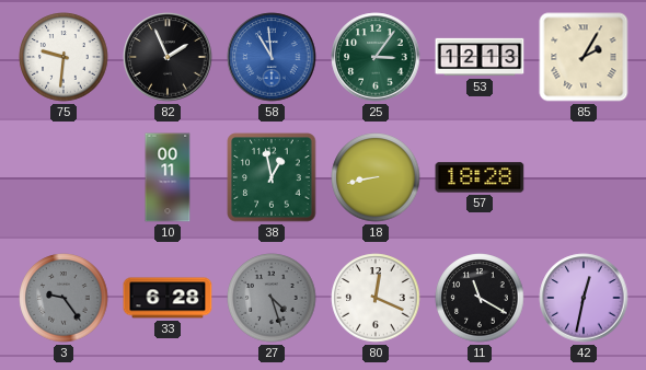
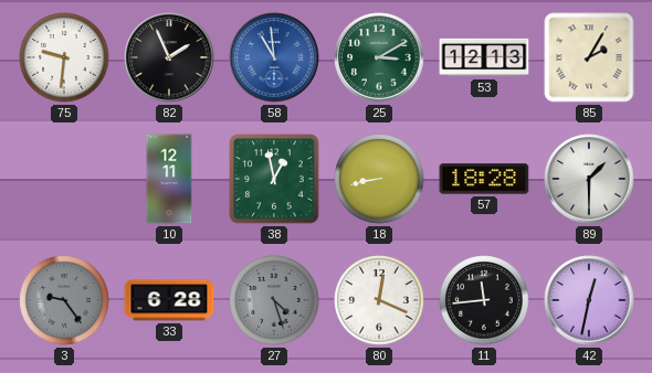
25: 3:06 -> 3:10 (379, 57)
10: 00:11 -> 12:11 (169, 179)
89: none -> 1:30 (589, 179)
11: 11:20 -> 11:44 (484, 300)
